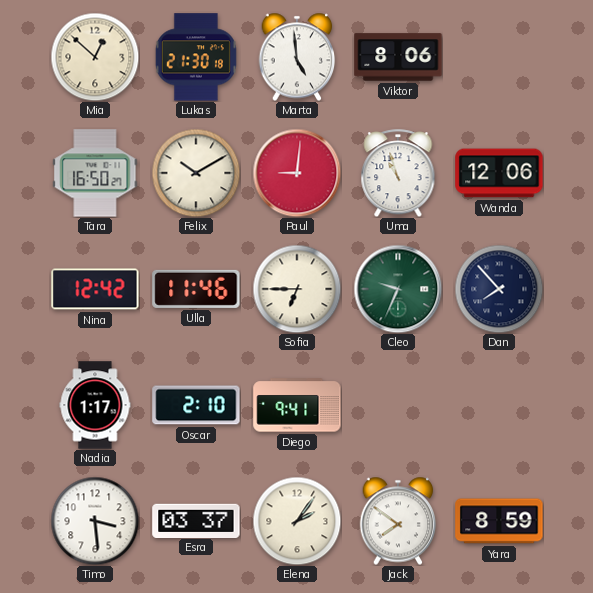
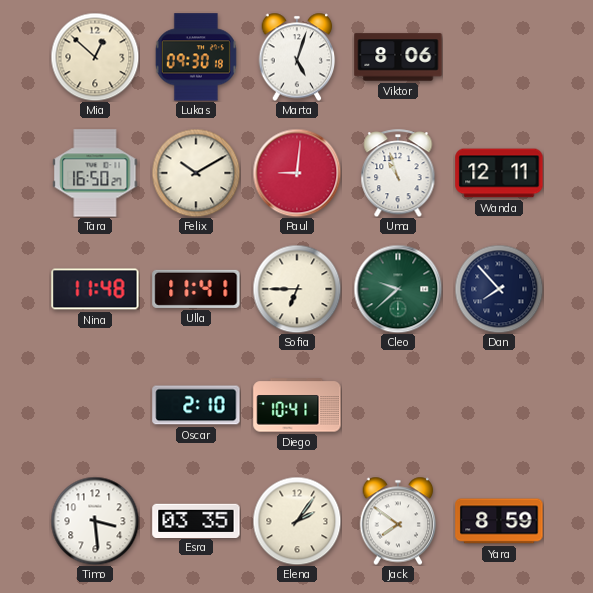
Lukas: 21:30 -> 09:30 (196, 57)
Marta: 4:59 -> 5:03 (297, 57)
Wanda: 12:06 -> 12:11 (499, 173)
Nina: 12:42 -> 11:48 (95, 289)
Ulla: 11:46 -> 11:41 (196, 289)
Cleo: 9:34 -> 9:38 (398, 289)
Nadia: 1:17 -> none (95, 405)
Diego: 9:41 -> 10:41 (297, 405)
Esra: 03:37 -> 03:35 (196, 520)
